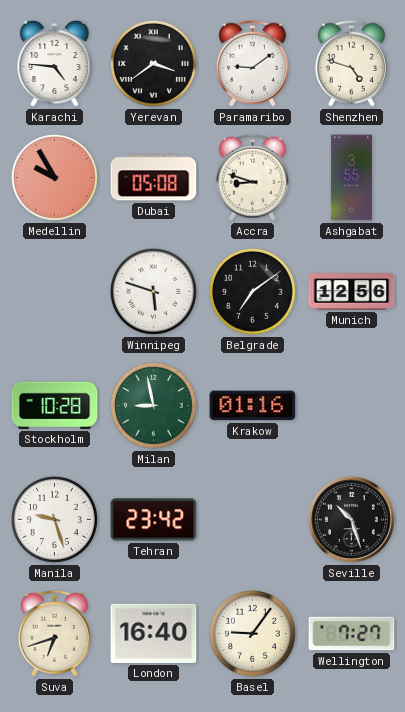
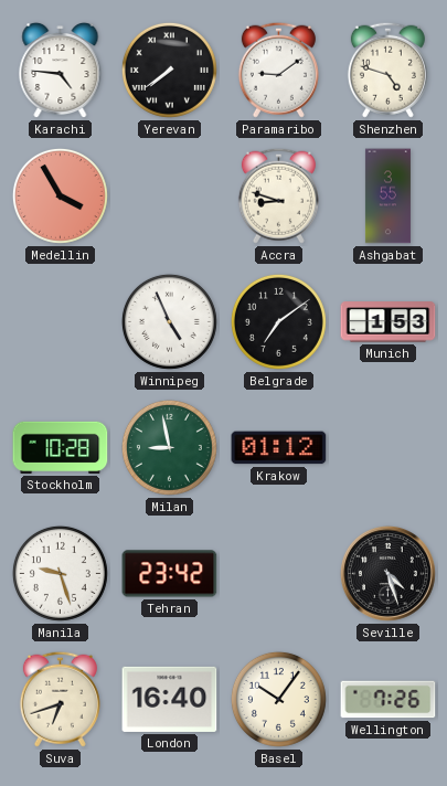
Yerevan: 3:39 -> 7:39 (169, 70)
Medellin: 9:55 -> 3:55 (60, 195)
Dubai: 05:08 -> none (154, 178)
Winnipeg: 5:48 -> 4:56 (169, 321)
Munich: 12:56 -> 1:53 (389, 322)
Krakow: 01:16 -> 01:12 (279, 448)
Seville: 10:27 -> 4:27 (389, 574)
Basel: 9:06 -> 10:06 (278, 699)
Wellington: 7:27 -> 7:26 (389, 700)
